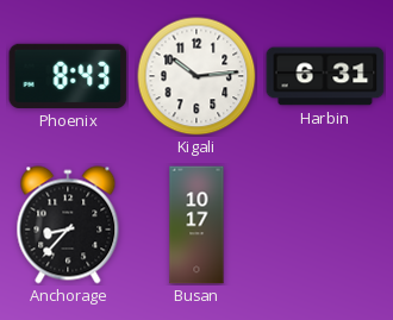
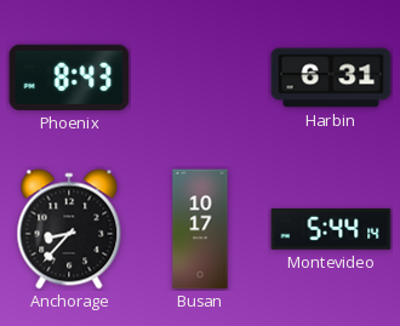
Kigali: 10:14 -> none (196, 76)
Montevideo: none -> 5:44 (331, 230)
